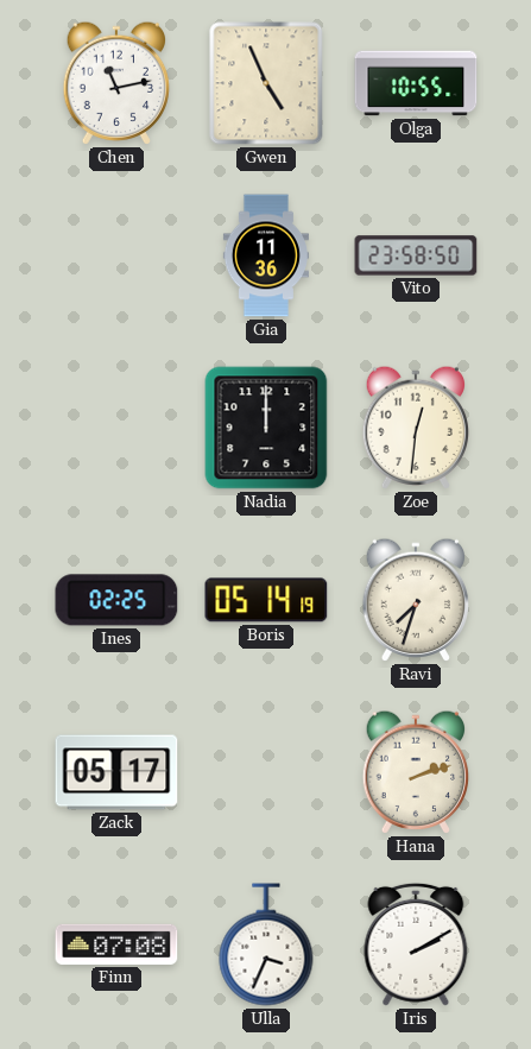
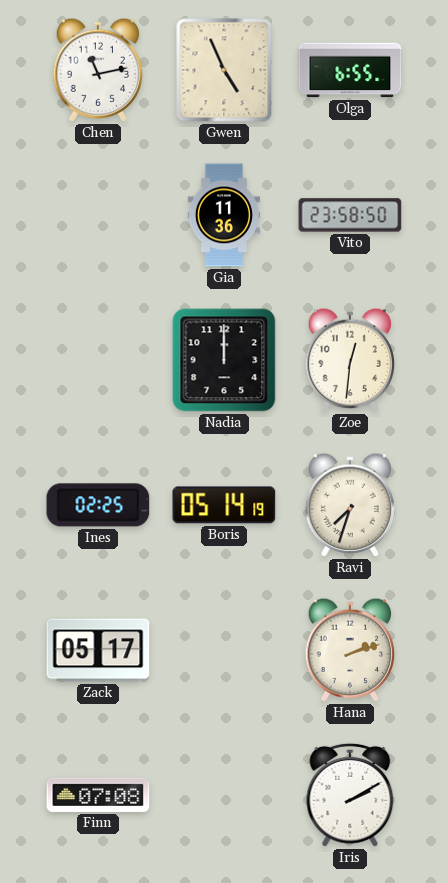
Olga: 10:55 -> 6:55 (350, 70)
Ulla: 3:34 -> none (266, 944)
